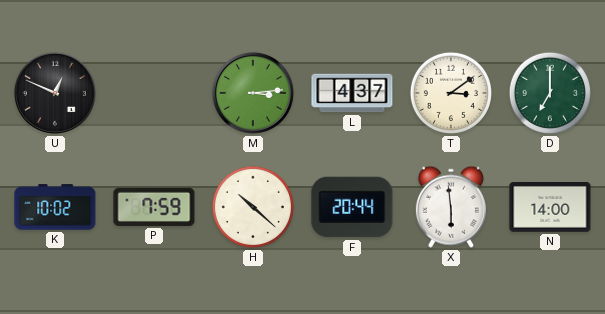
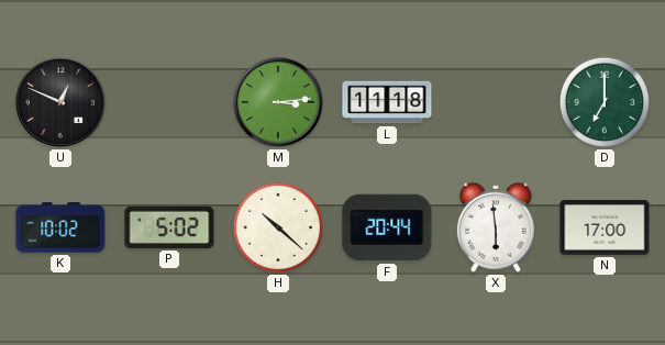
L: 4:37 -> 11:18 (387, 102)
T: 3:09 -> none (451, 93)
P: 7:59 -> 5:02 (169, 227)
N: 14:00 -> 17:00 (605, 229)
